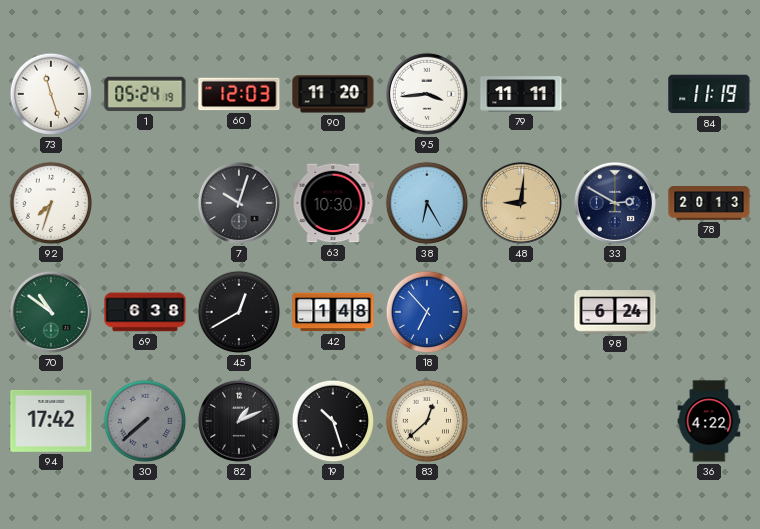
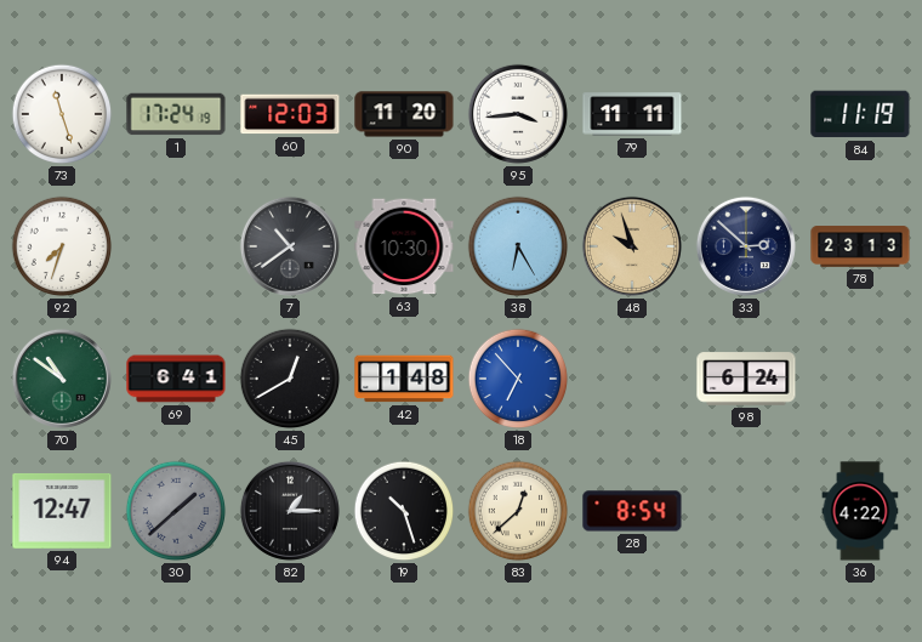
1: 05:24 -> 17:24 (176, 114)
7: 10:03 -> 10:39 (290, 246)
48: 9:01 -> 9:57 (632, 246)
33: 2:50 -> 2:52 (746, 246)
78: 20:13 -> 23:13 (860, 246)
69: 6:38 -> 6:41 (176, 379)
94: 17:42 -> 12:47 (62, 511)
30: 7:38 -> 1:38 (176, 511)
82: 1:11 -> 1:15 (290, 511)
28: none -> 8:54 (632, 511)
